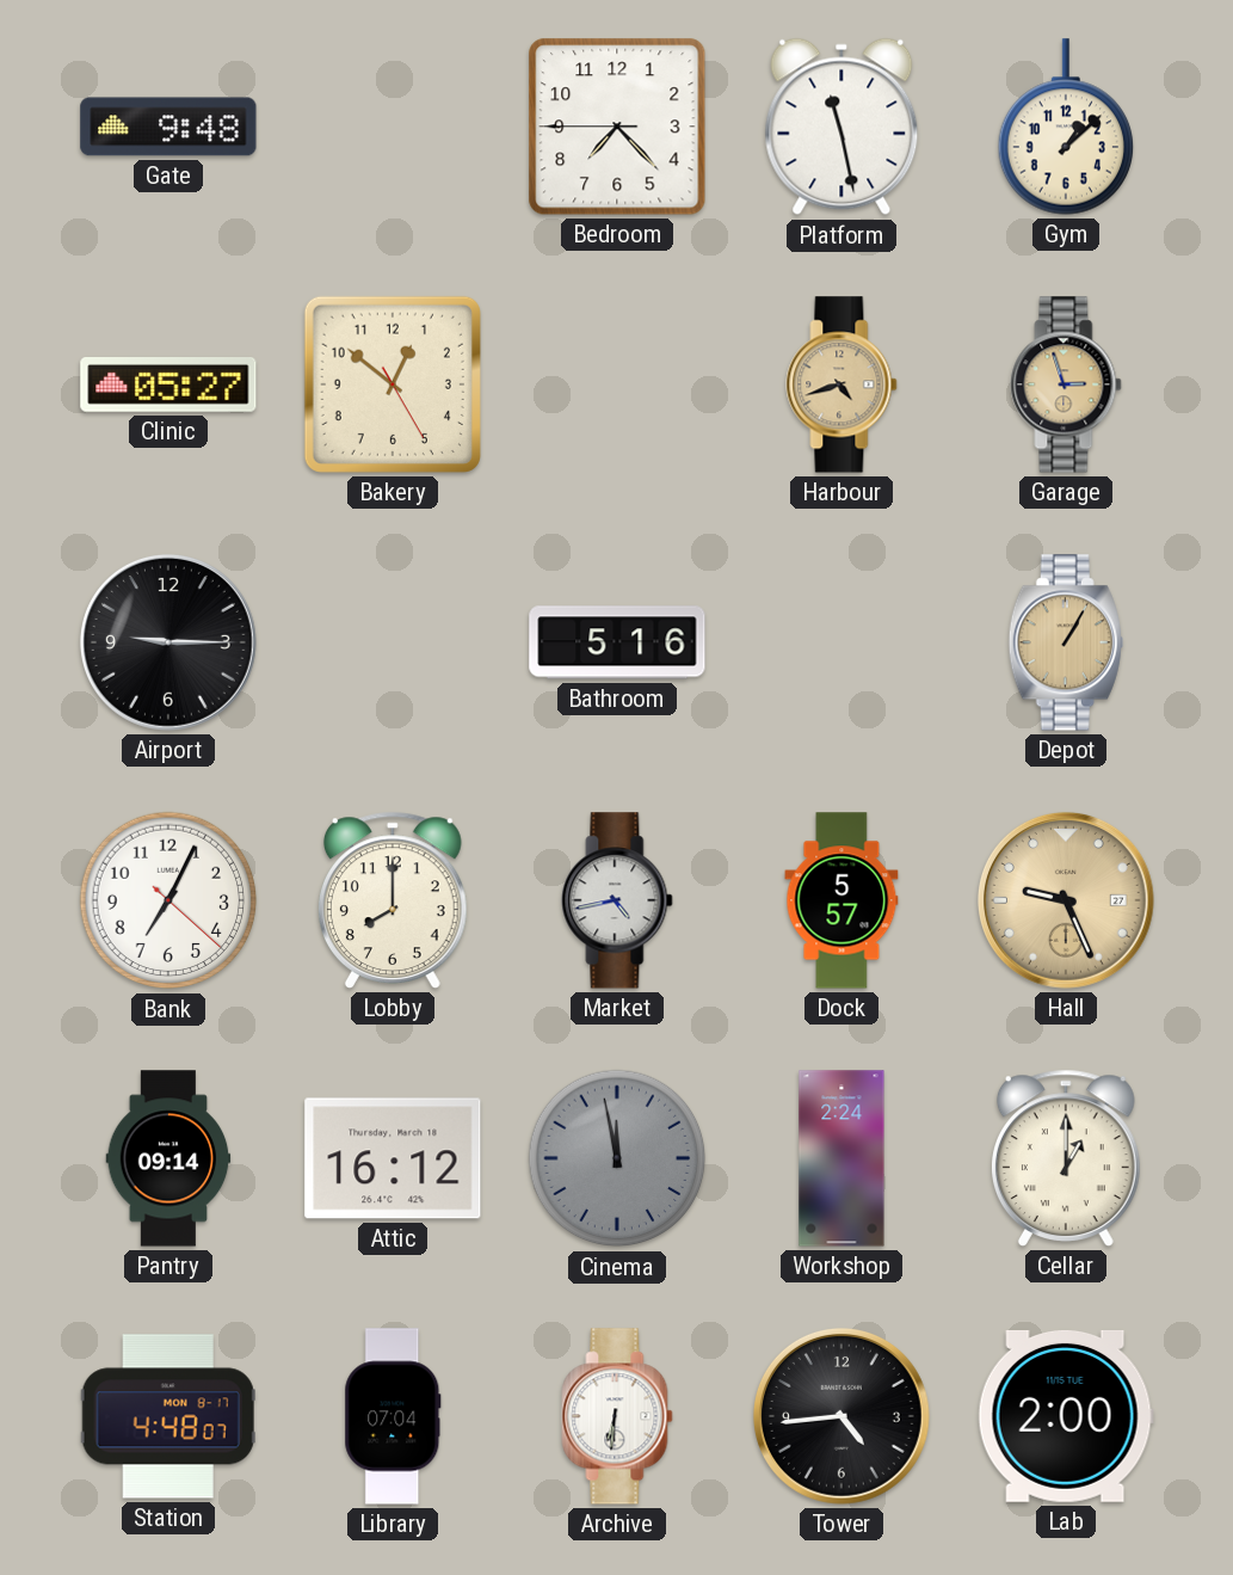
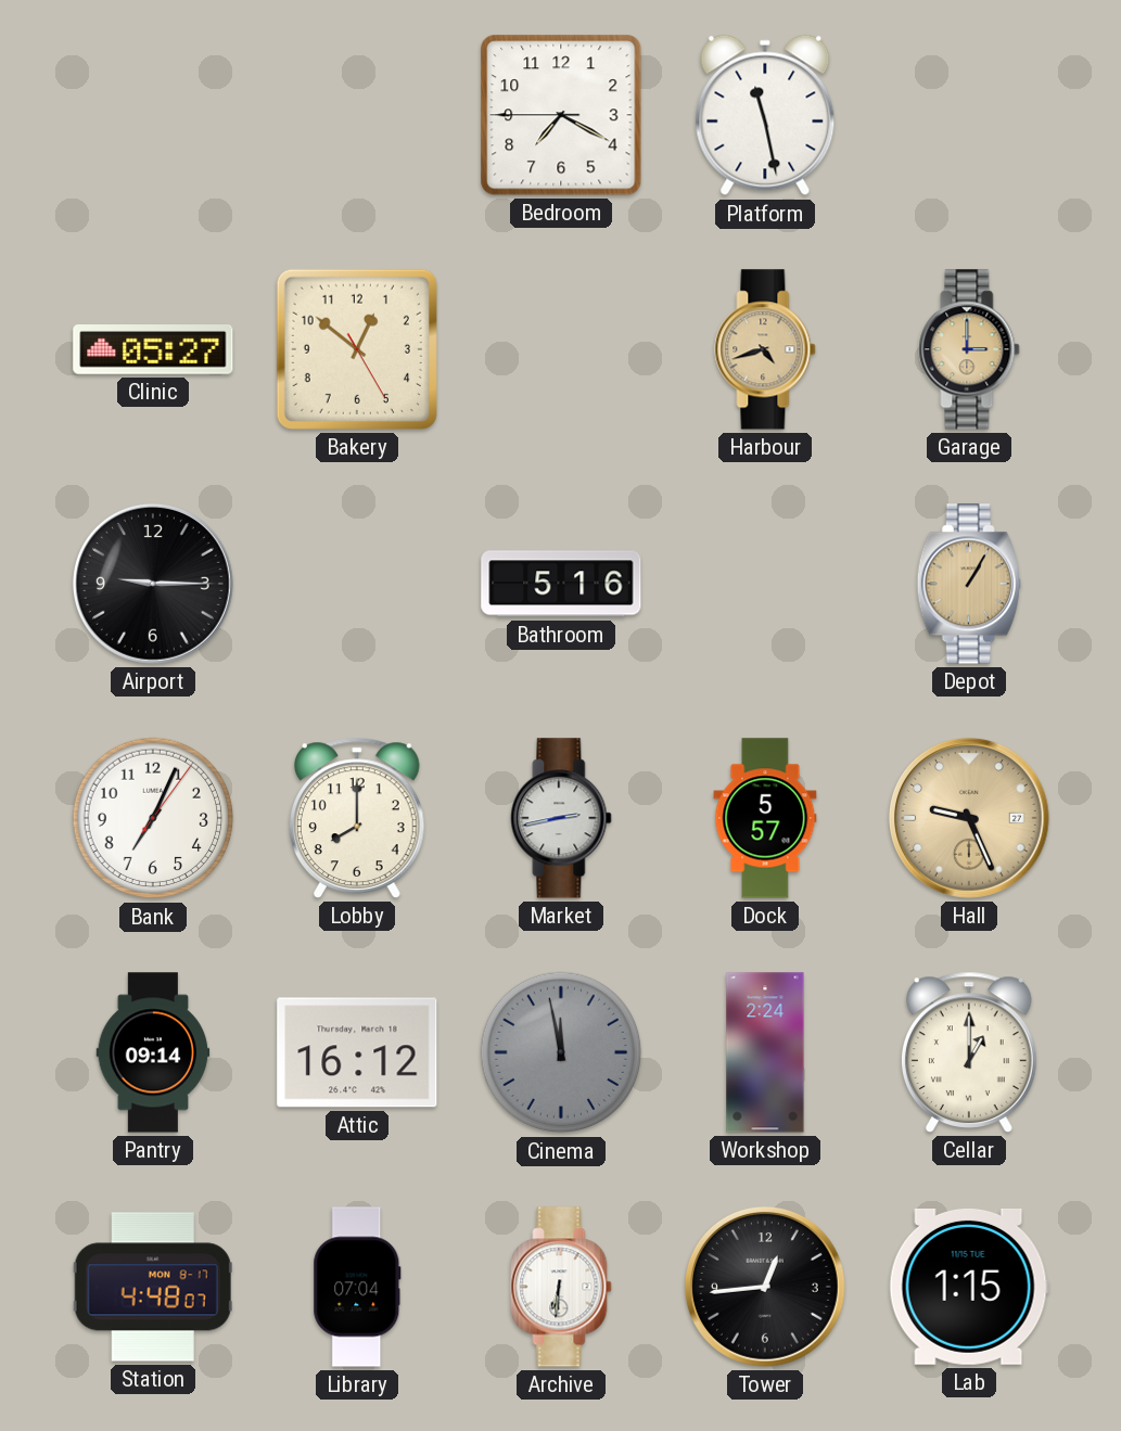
Gate: 9:48 -> none (168, 127)
Bedroom: 7:22 -> 7:19 (561, 115)
Gym: 1:08 -> none (1065, 127)
Garage: 2:57 -> 3:00 (969, 349)
Bank: 7:04:22 -> 7:04:06 (153, 818)
Market: 4:43 -> 2:43 (561, 818)
Tower: 4:44 -> 12:44 (765, 1287)
Lab: 2:00 -> 1:15 (969, 1287)
